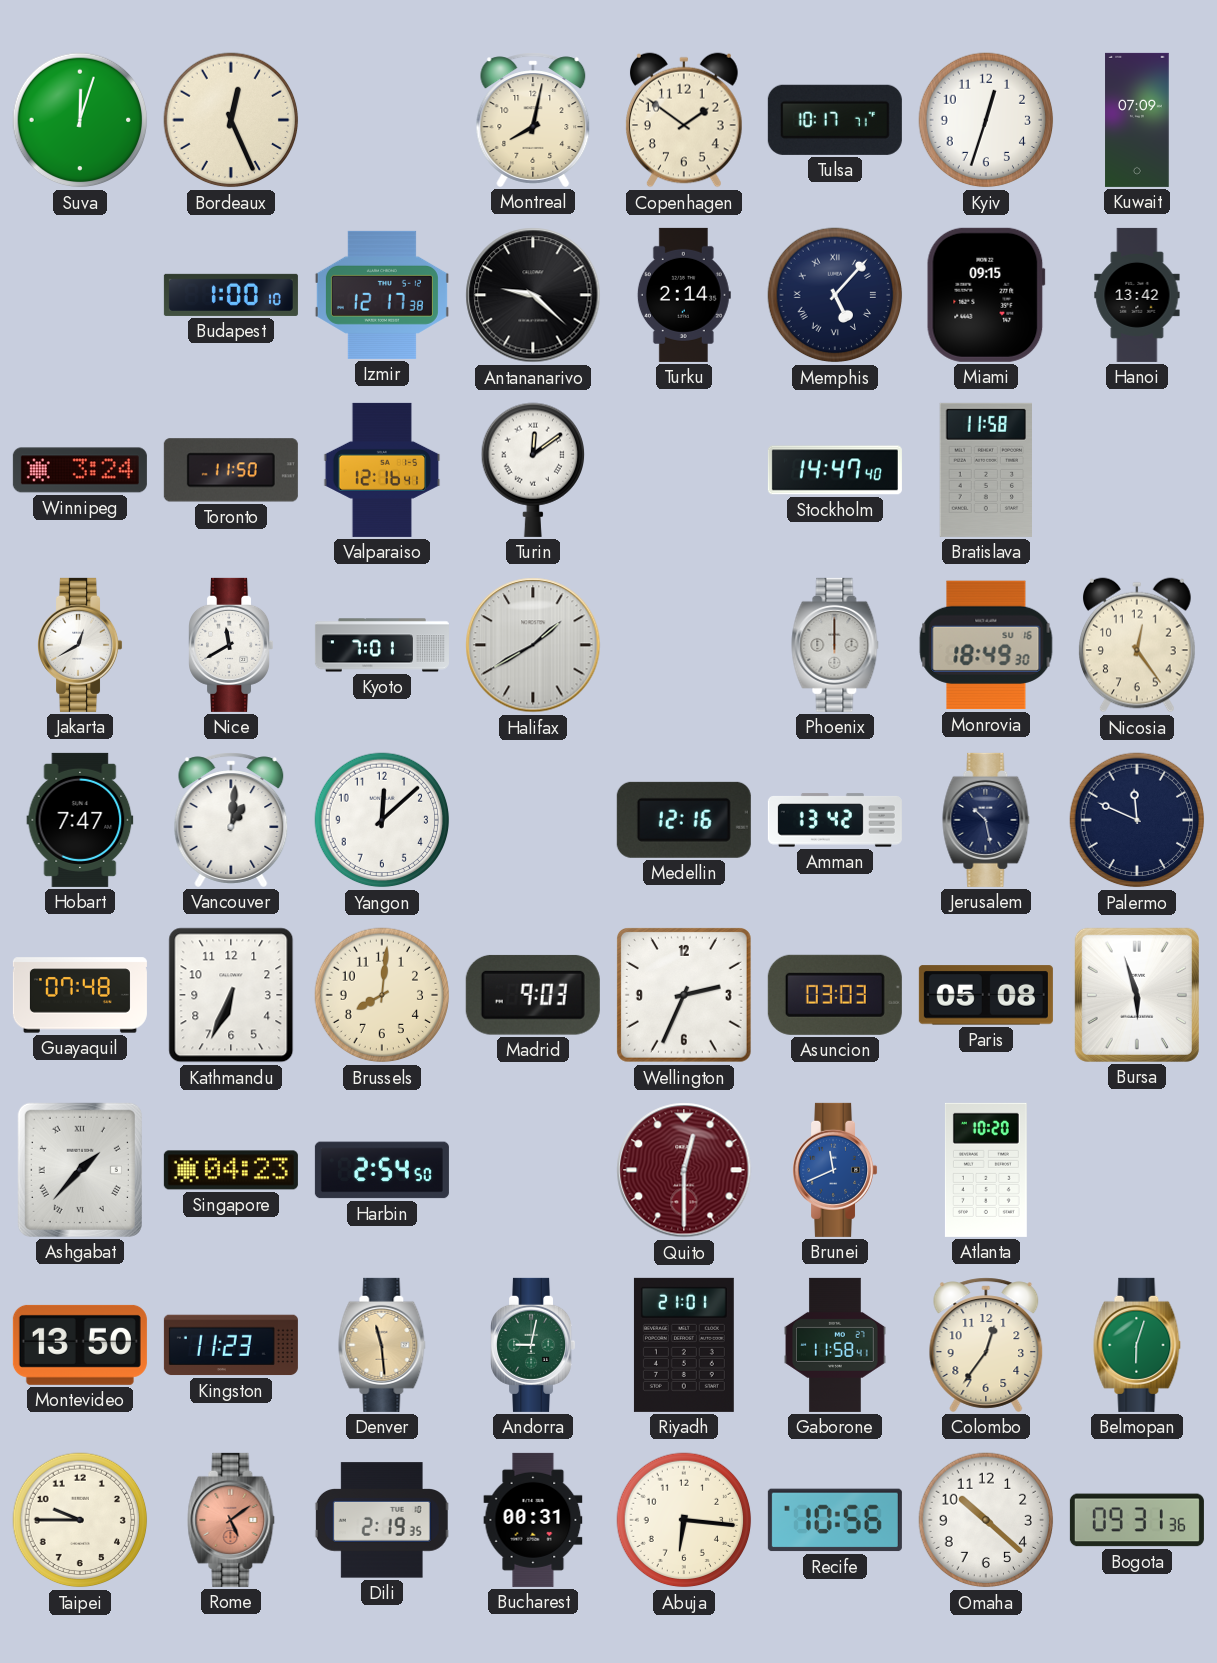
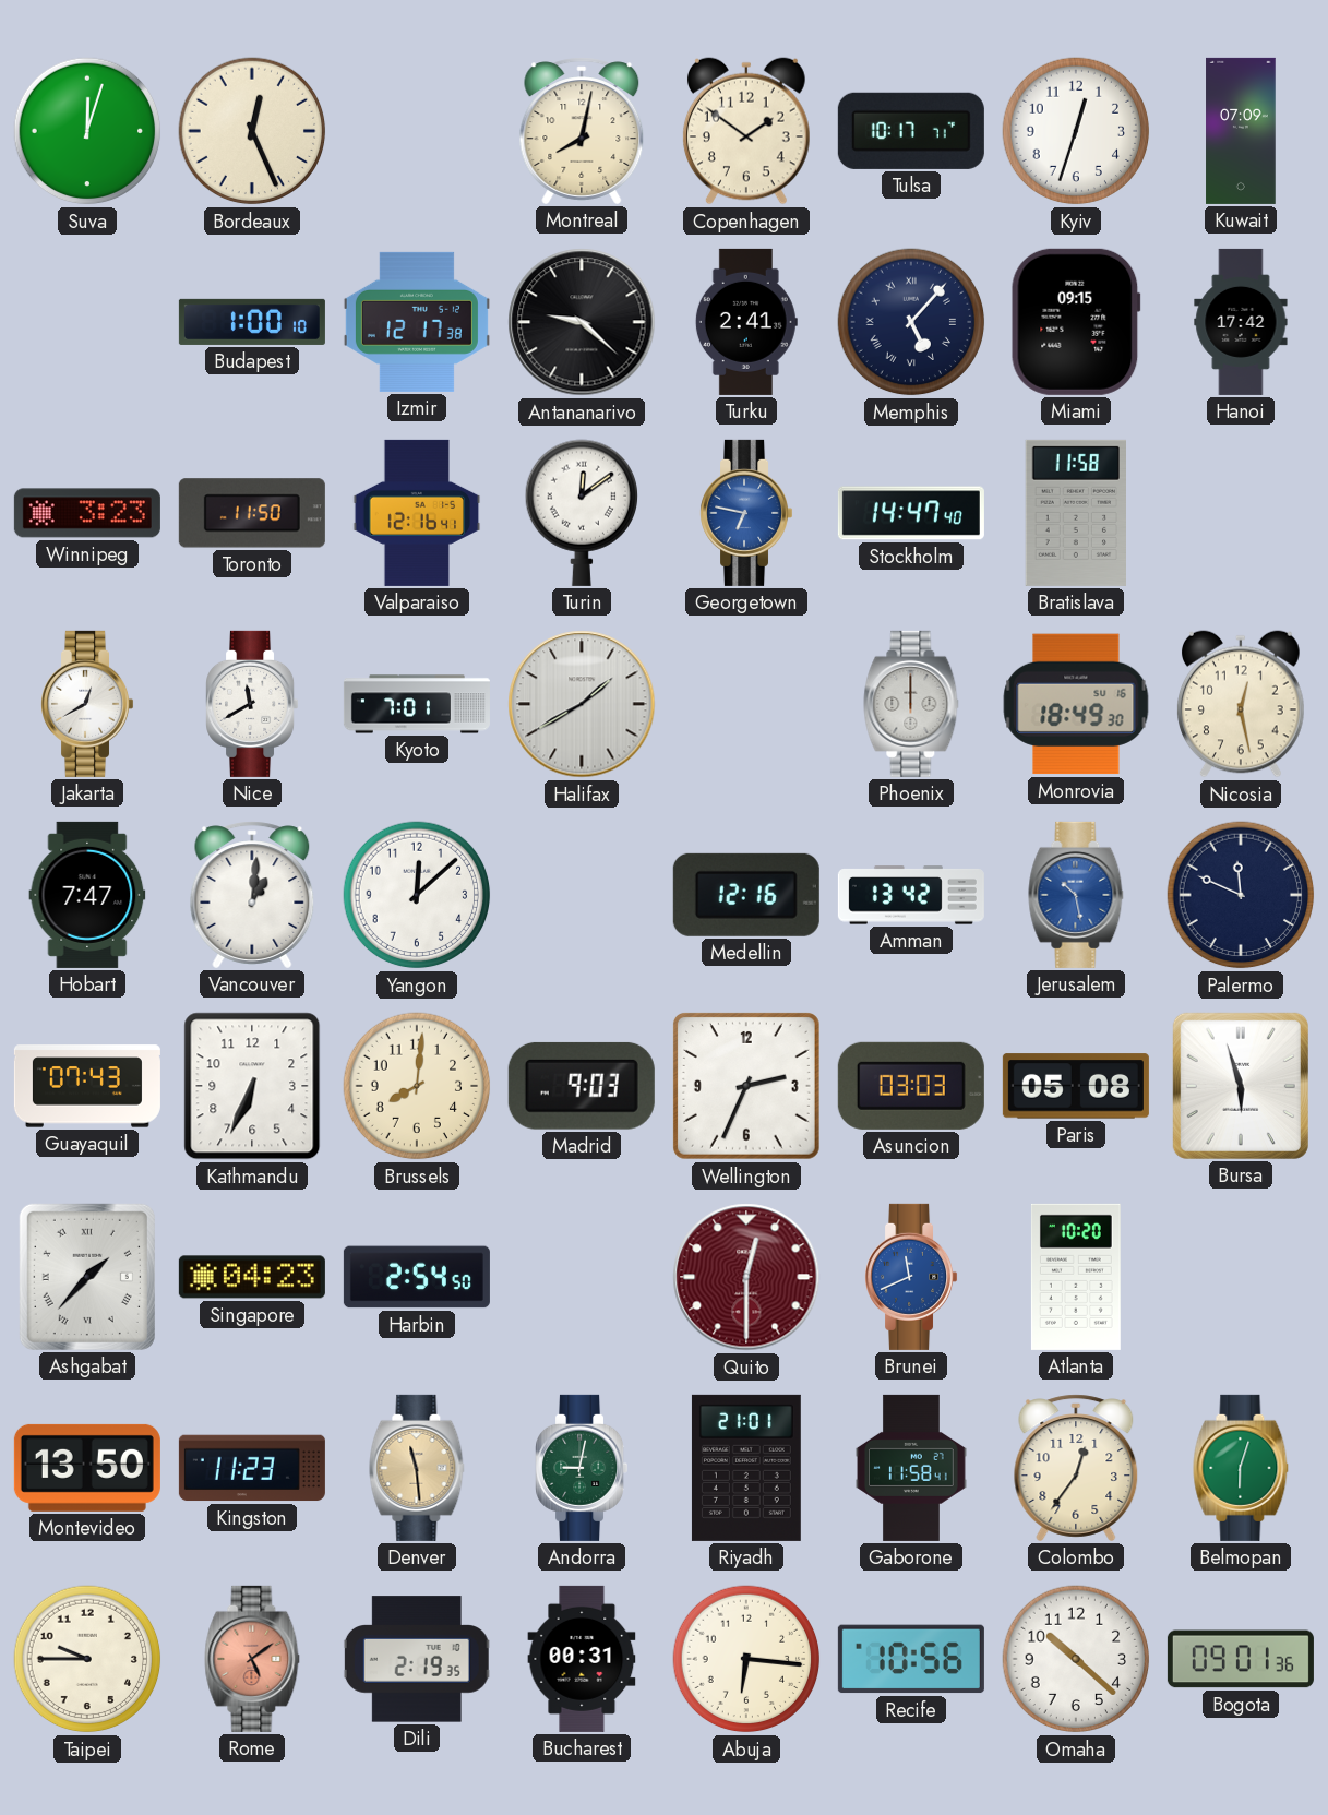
Turku: 2:14 -> 2:41 (746, 322)
Hanoi: 13:42 -> 17:42 (1241, 322)
Winnipeg: 3:24 -> 3:23 (87, 513)
Georgetown: none -> 6:47 (746, 513)
Nicosia: 12:24 -> 12:28 (1242, 704)
Jerusalem dial: navy -> blue (1076, 895)
Guayaquil: 07:48 -> 07:43 (87, 1086)
Bogota: 09:31 -> 09:01 (1241, 1659)
